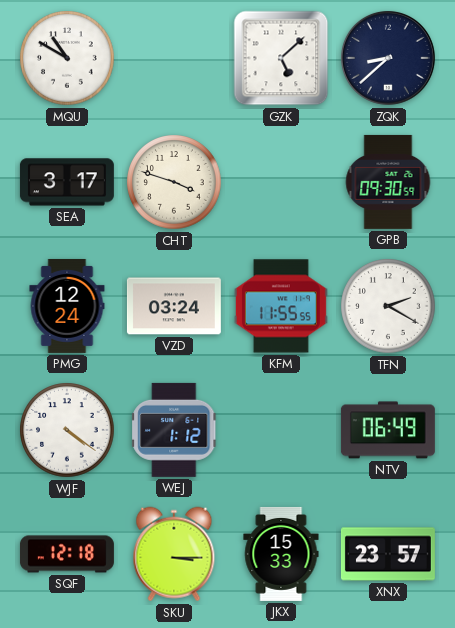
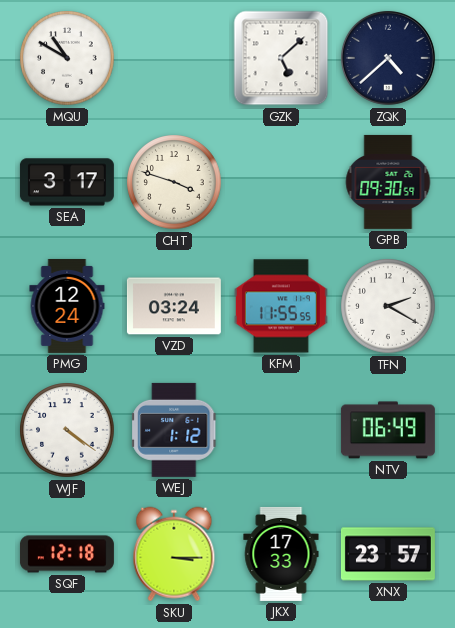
ZQK: 8:38 -> 4:38 (388, 58)
JKX: 15:33 -> 17:33 (281, 554)
